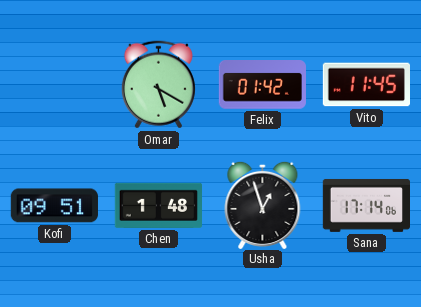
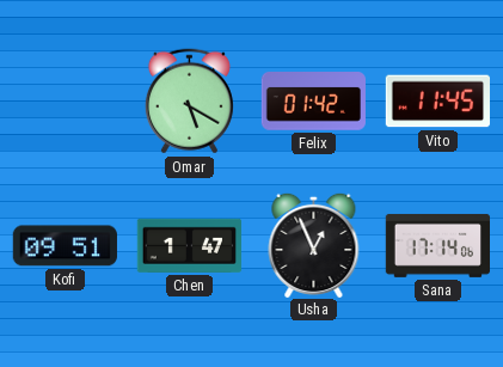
Chen: 1:48 -> 1:47 (189, 245)
Usha: 12:57 -> 12:56 (314, 244)
